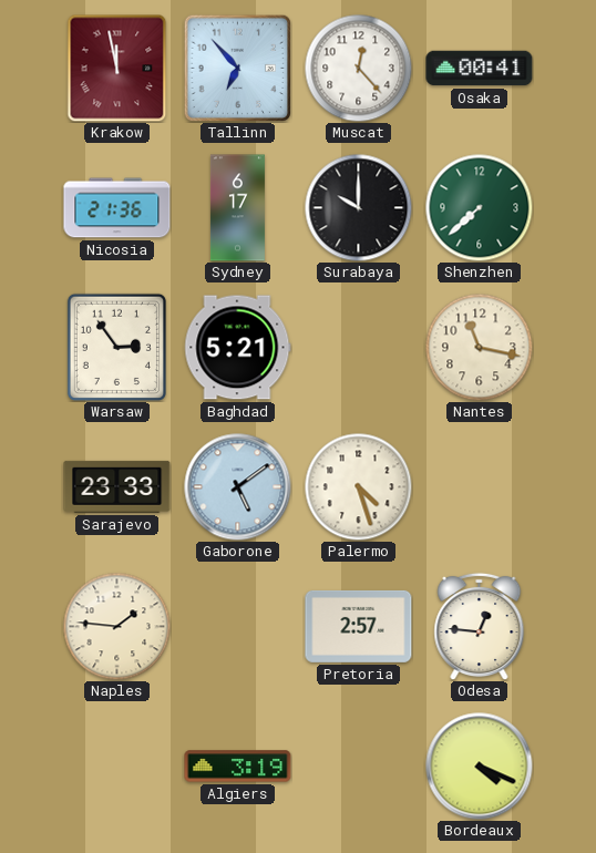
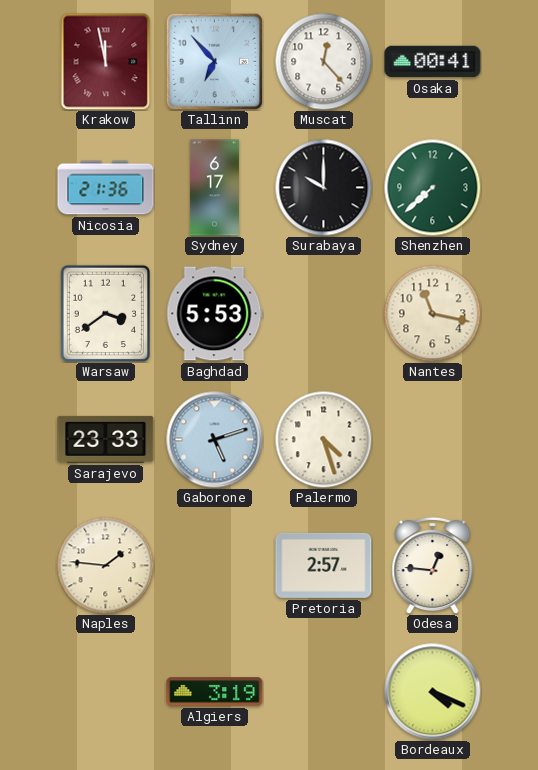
Warsaw: 2:54 -> 3:39 (105, 313)
Baghdad: 5:21 -> 5:53 (215, 314)
Gaborone: 5:09 -> 5:12 (215, 440)
